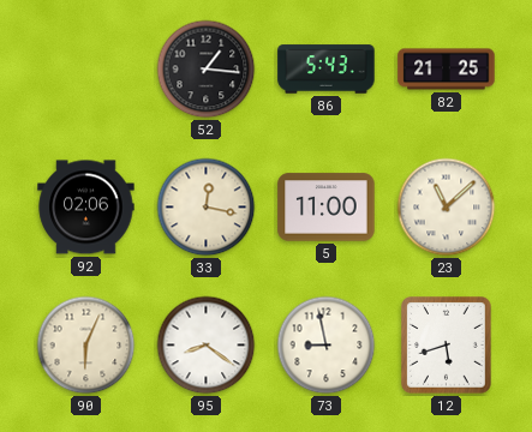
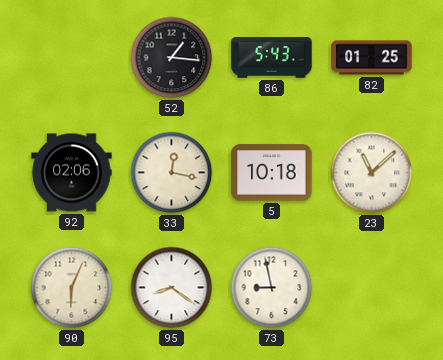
82: 21:25 -> 01:25 (372, 58)
5: 11:00 -> 10:18 (272, 173)
12: 5:42 -> none (447, 346)
